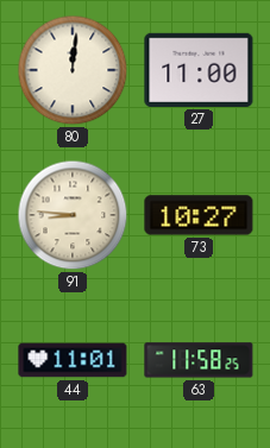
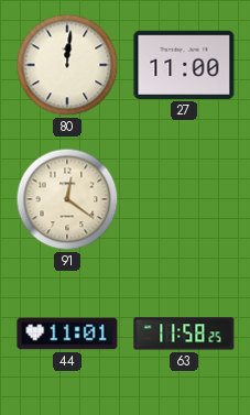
91: 8:46 -> 12:21 (67, 199)
73: 10:27 -> none (199, 215)
